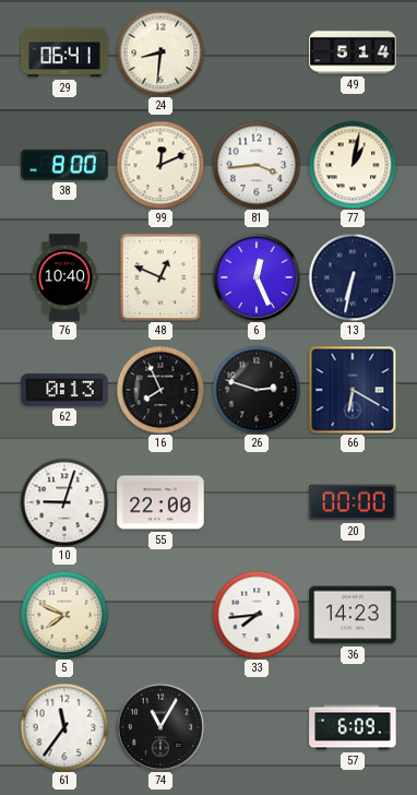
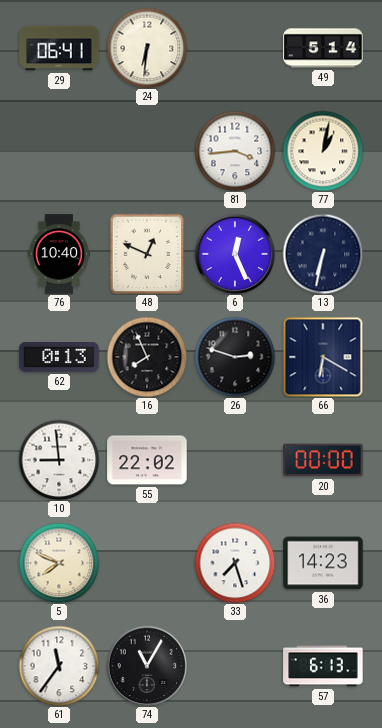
24: 8:31 -> 6:31 (147, 48)
38: 8:00 -> none (64, 165)
99: 12:11 -> none (160, 165)
10: 9:03 -> 8:59 (59, 460)
55: 22:00 -> 22:02 (147, 460)
33: 7:44 -> 7:27 (235, 563)
57: 6:09 -> 6:13 (323, 666)
